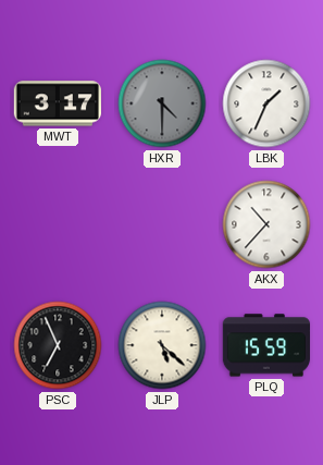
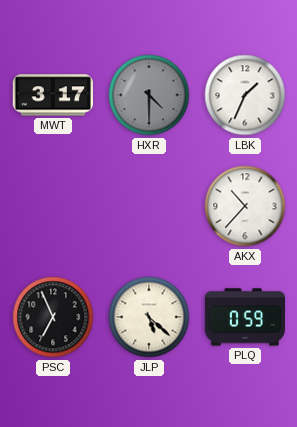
PLQ: 15:59 -> 0:59 (244, 317)
